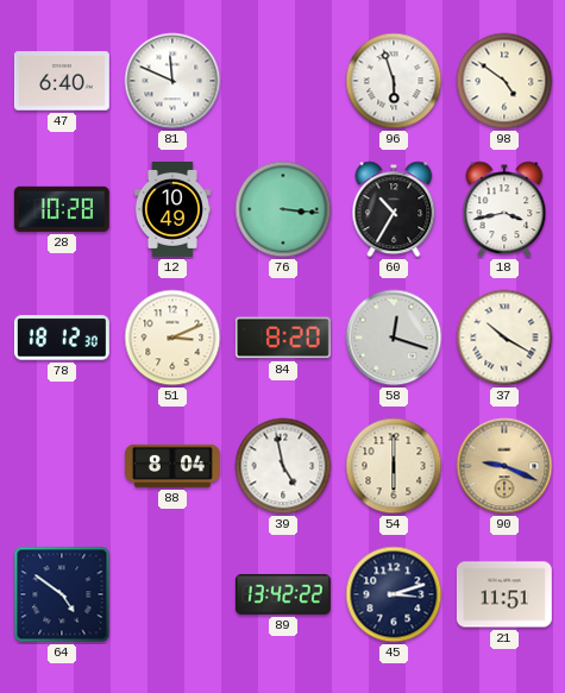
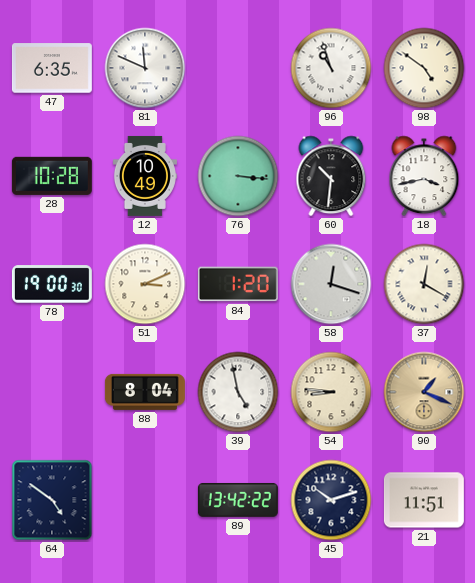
47: 6:40 -> 6:35 (52, 68)
96: 5:57 -> 10:57 (331, 68)
60: 10:35 -> 10:31 (331, 176)
78: 18:12 -> 19:00 (52, 284)
84: 8:20 -> 1:20 (238, 284)
37: 10:20 -> 12:20 (424, 284)
54: 6:00 -> 8:46 (331, 392)
90: 9:19 -> 1:19 (424, 392)
45: 3:12 -> 10:12 (331, 500)
